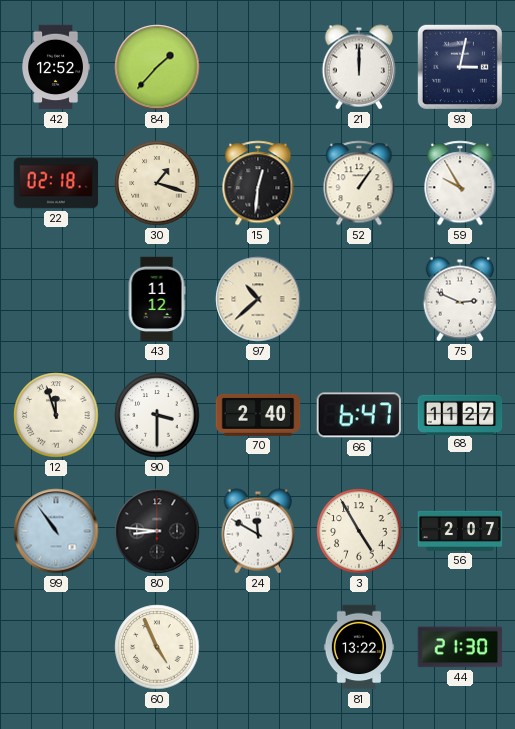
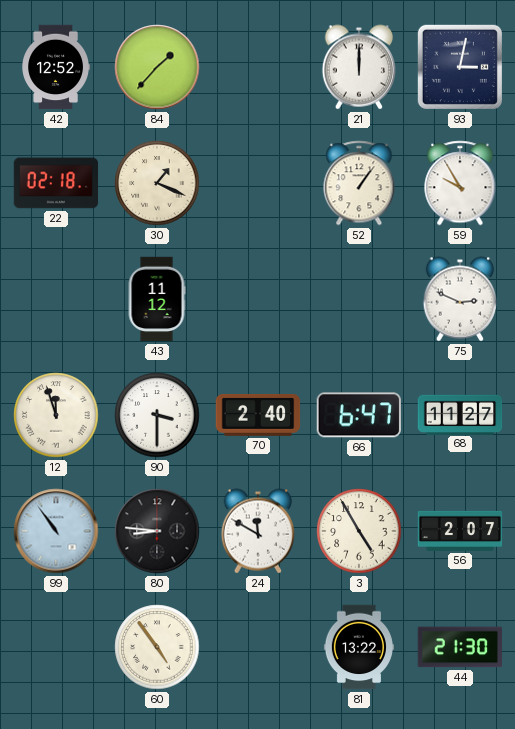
30: 1:18 -> 1:19 (157, 183)
15: 12:31 -> none (258, 183)
97: 10:38 -> none (258, 299)
60: 4:56 -> 4:54 (157, 647)
